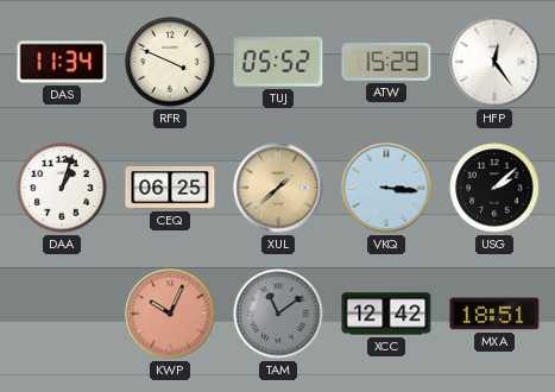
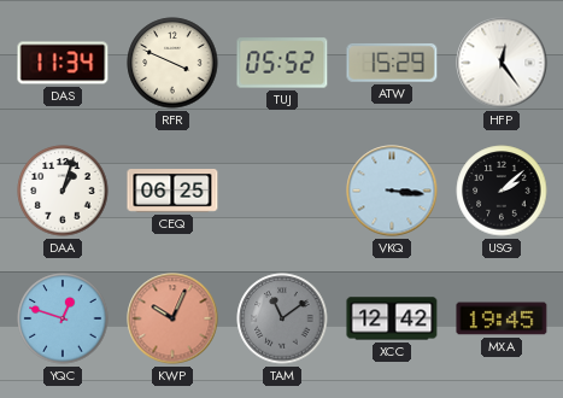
XUL: 1:38 -> none (278, 188)
YQC: none -> 12:48 (63, 318)
MXA: 18:51 -> 19:45 (502, 318)
